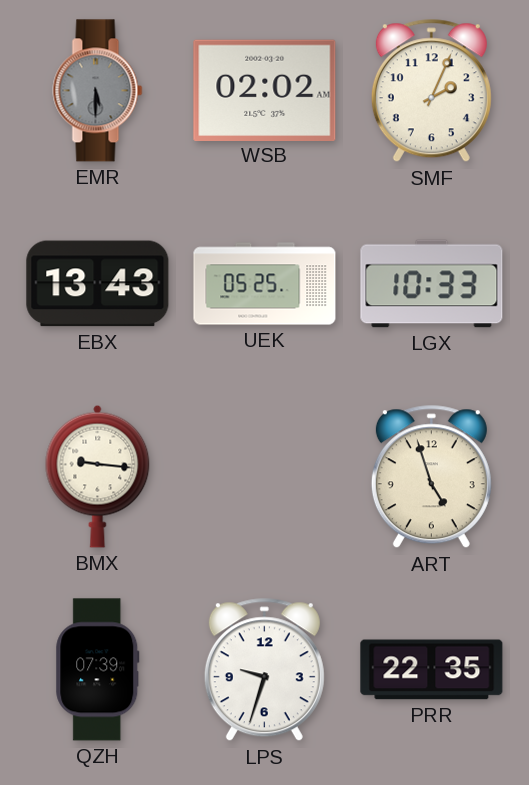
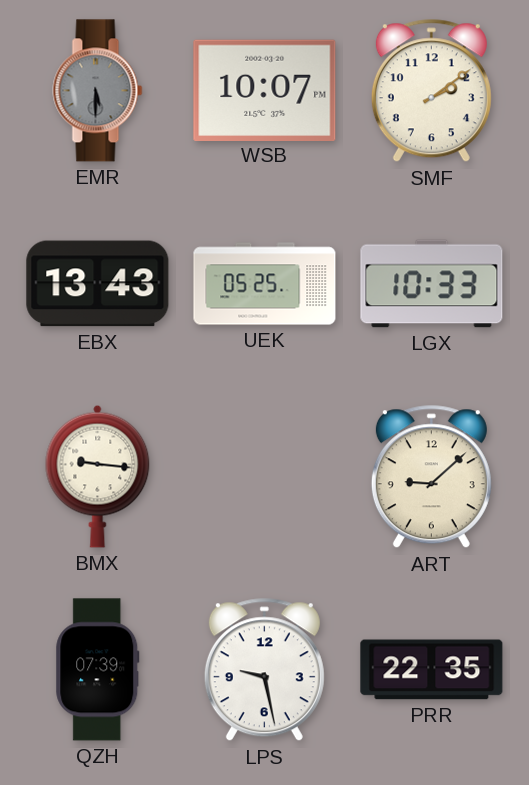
WSB: 02:02 -> 10:07 (265, 90)
SMF: 2:04 -> 2:09 (431, 91)
ART: 4:57 -> 9:08 (431, 477)
LPS: 9:33 -> 9:28 (264, 670)
